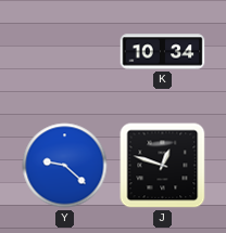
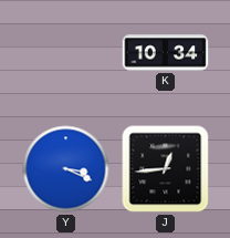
Y: 9:22 -> 3:19 (66, 169)
J: 12:48 -> 12:44 (166, 169)
